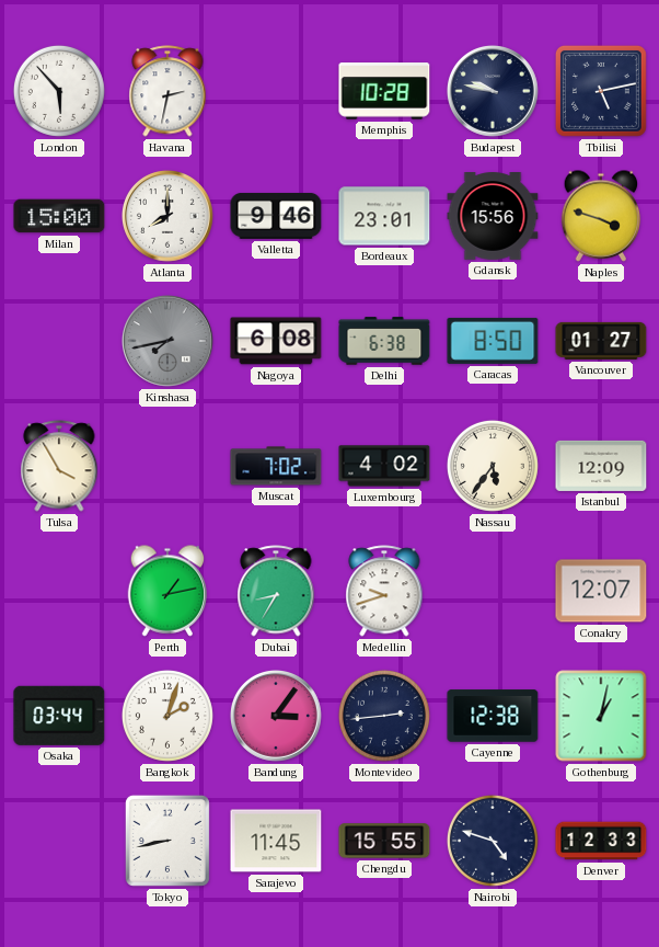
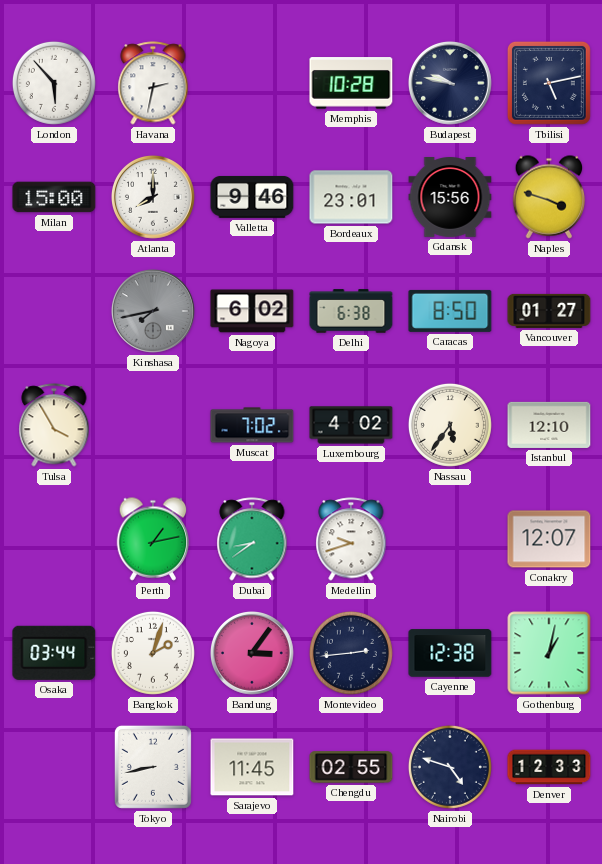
Nagoya: 6:08 -> 6:02 (252, 311)
Istanbul: 12:09 -> 12:10 (549, 425)
Dubai: 8:35 -> 8:39 (252, 539)
Chengdu: 15:55 -> 02:55 (351, 767)
